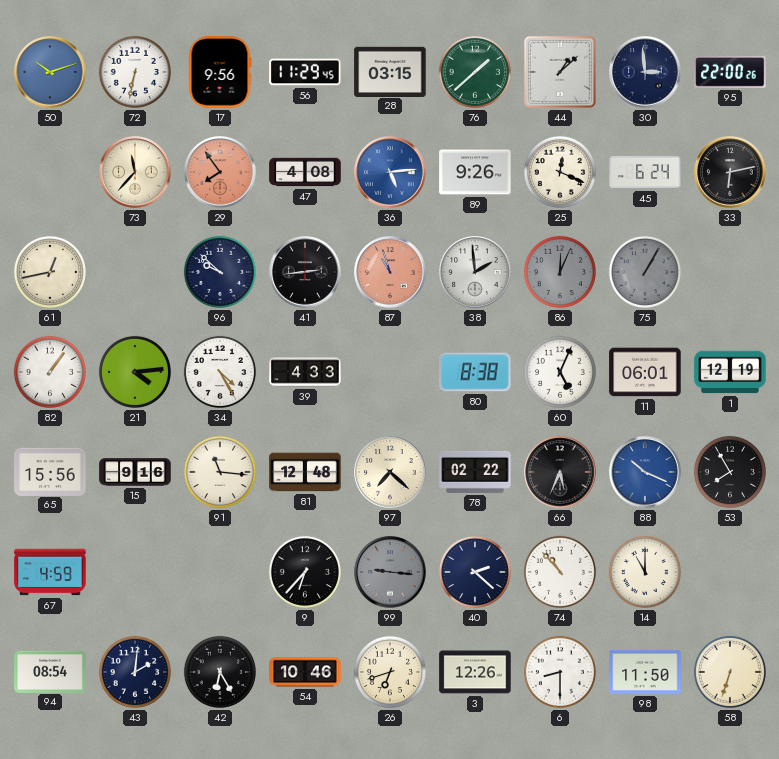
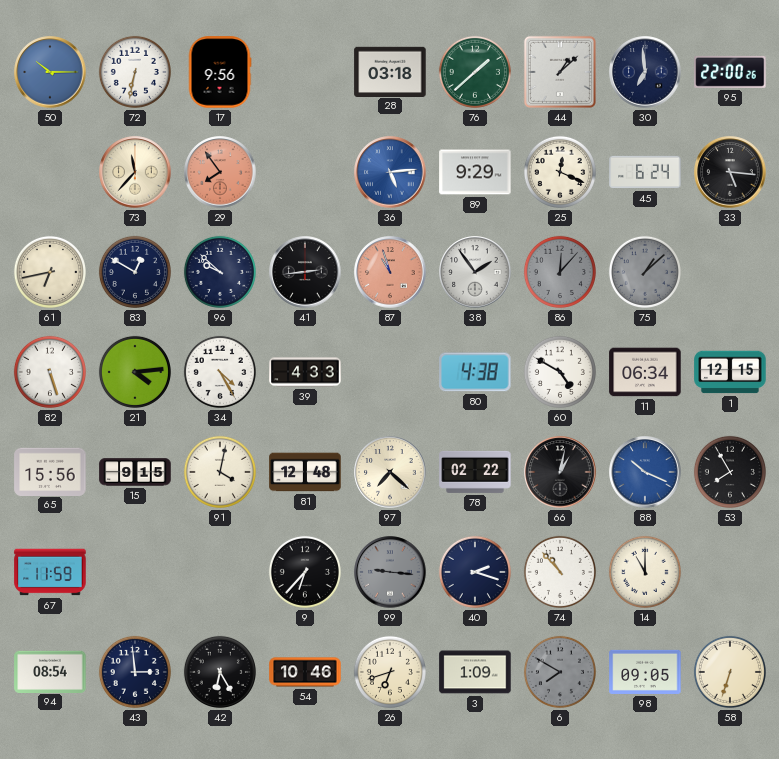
50: 10:12 -> 10:15 (50, 72)
56: 11:29 -> none (305, 72)
28: 03:15 -> 03:18 (390, 71)
30: 2:59 -> 6:59 (645, 72)
47: 4:08 -> none (305, 172)
89: 9:26 -> 9:29 (475, 172)
33: 6:13 -> 5:16 (730, 172)
61: 12:43 -> 6:43 (50, 272)
83: none -> 12:50 (135, 272)
38: 1:59 -> 1:54 (475, 272)
86: 12:04 -> 12:07 (560, 272)
75: 1:05 -> 1:08 (645, 272)
82: 1:06 -> 5:27 (50, 372)
80: 8:38 -> 4:38 (475, 372)
60: 5:04 -> 4:50 (560, 372)
11: 06:01 -> 06:34 (645, 372)
1: 12:19 -> 12:15 (730, 372)
15: 9:16 -> 9:15 (135, 472)
91: 11:16 -> 4:02 (220, 472)
66: 5:34 -> 1:02 (560, 472)
67: 4:59 -> 11:59 (50, 572)
40: 2:22 -> 2:18 (475, 572)
43: 2:01 -> 2:59 (135, 672)
3: 12:26 -> 1:09 (475, 672)
6: 8:30 -> 7:50 (560, 672)
6 dial: white -> grey (560, 672)
98: 11:50 -> 09:05 (645, 672)
